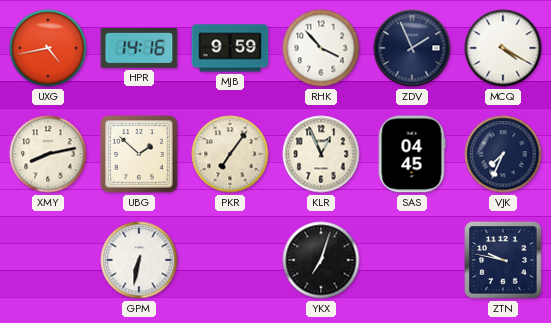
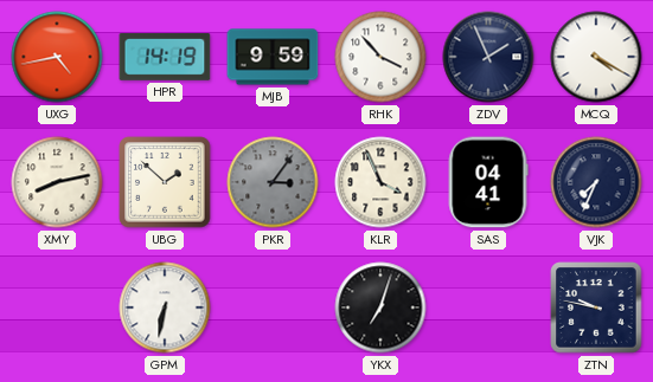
HPR: 14:16 -> 14:19 (165, 57)
PKR: 7:06 -> 3:06 (273, 182)
PKR dial: cream -> grey (273, 182)
KLR: 12:56 -> 3:56 (380, 182)
SAS: 04:45 -> 04:41 (488, 182)
